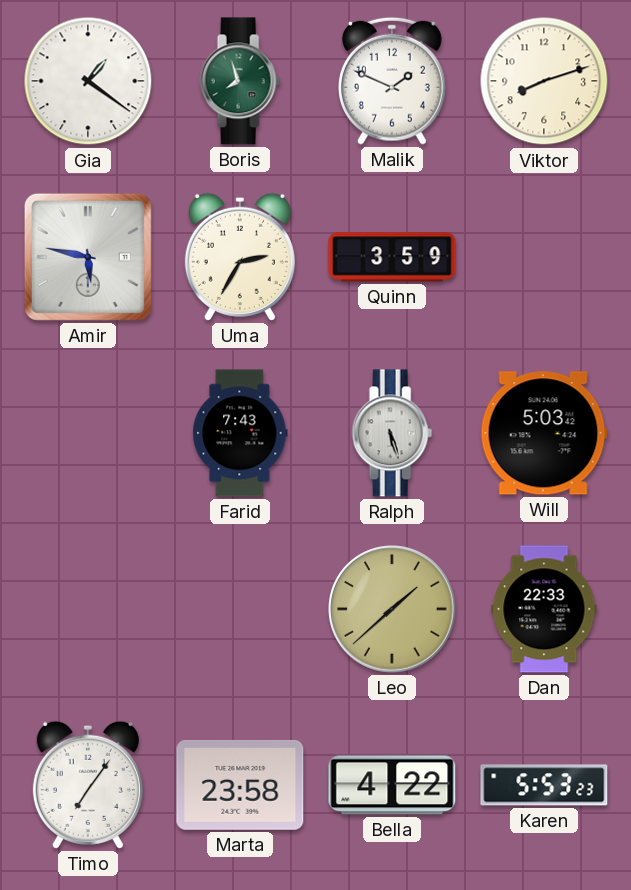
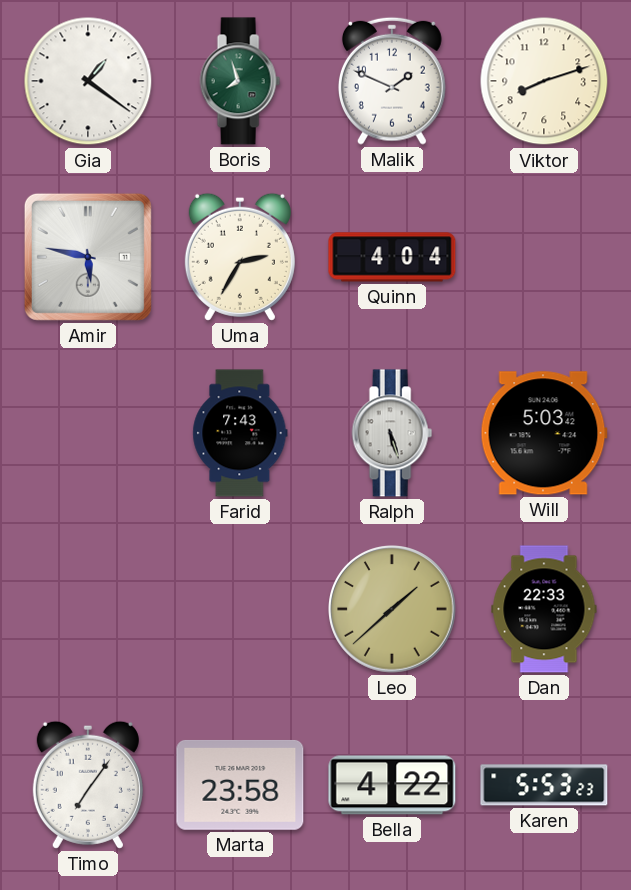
Quinn: 3:59 -> 4:04 (392, 257)
